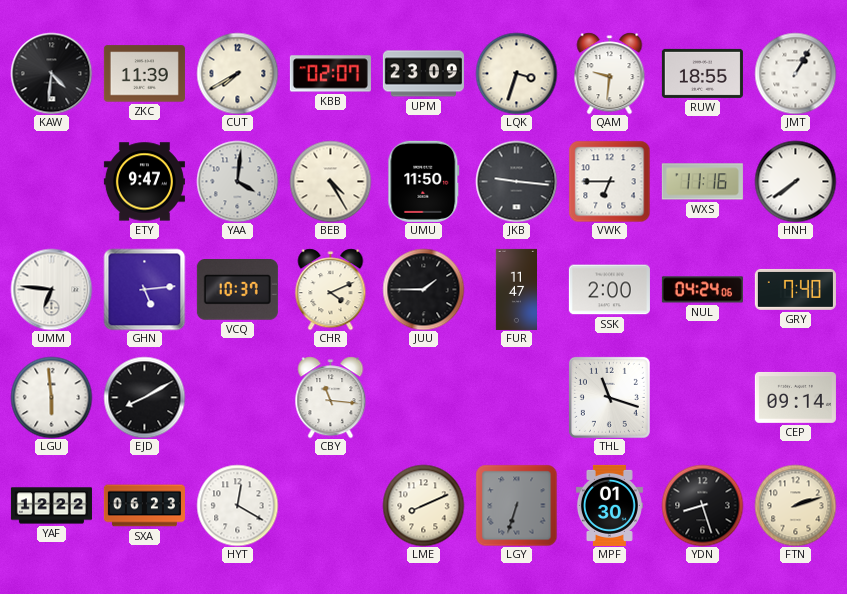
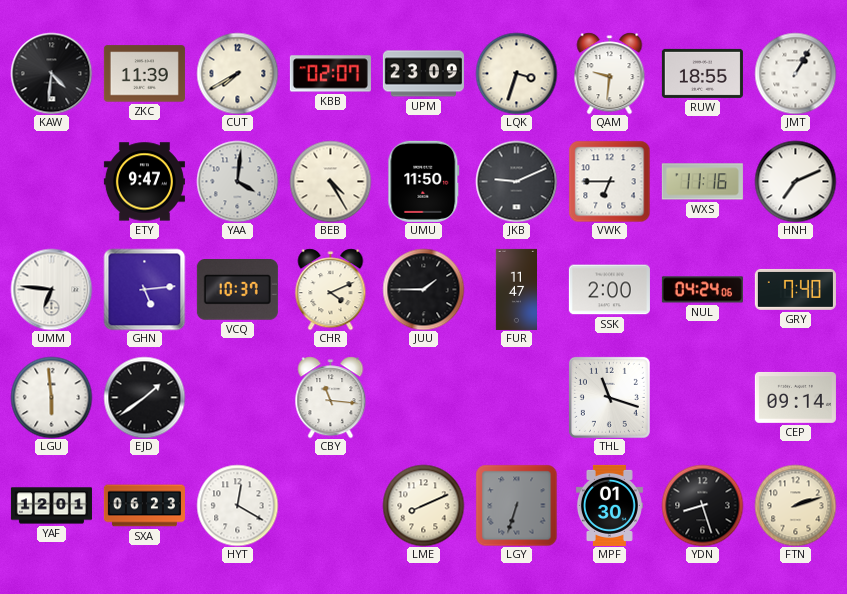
JKB: 9:16 -> 9:11 (516, 181)
HNH: 7:39 -> 7:11 (795, 181)
EJD: 8:10 -> 1:39 (144, 397)
YAF: 12:22 -> 12:01 (51, 506)
